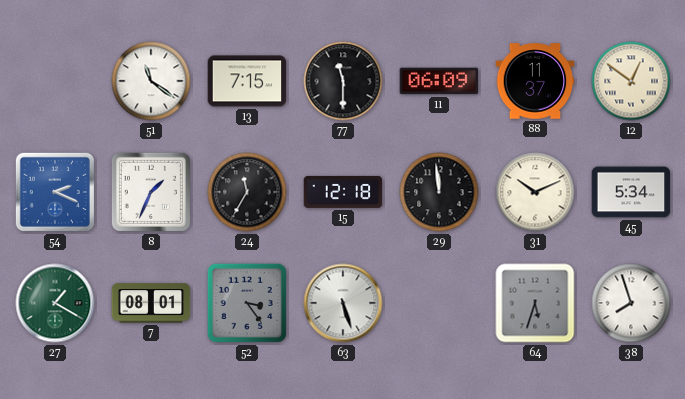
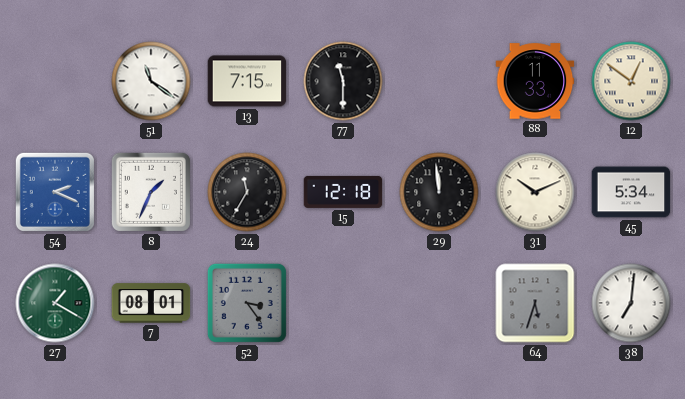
11: 06:09 -> none (439, 81)
88: 11:37 -> 11:33 (535, 81)
63: 5:27 -> none (343, 303)
38: 7:57 -> 7:01 (631, 303)
